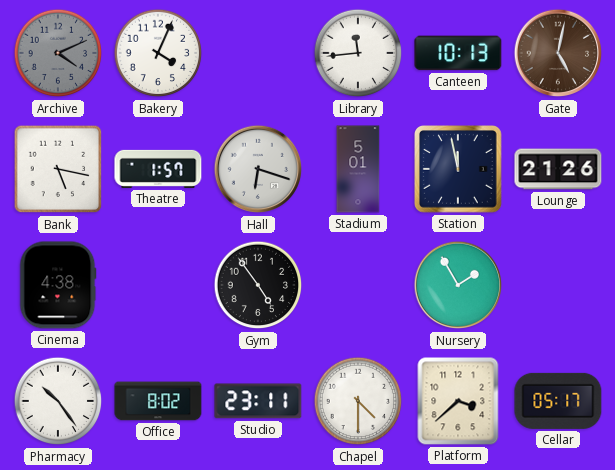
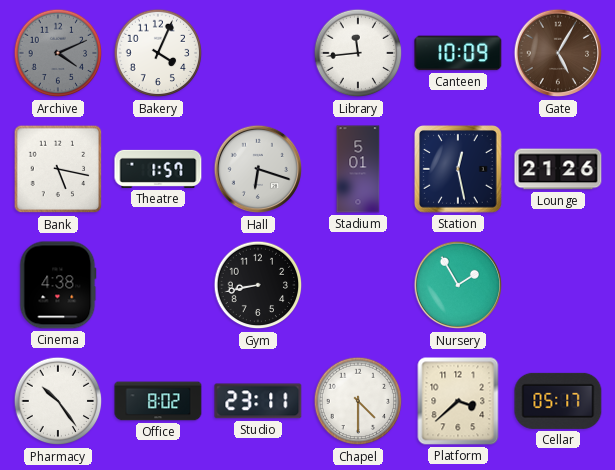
Canteen: 10:13 -> 10:09 (458, 53)
Gate: 5:02 -> 5:05 (558, 53)
Station: 11:58 -> 12:28 (459, 170)
Gym: 4:54 -> 8:43 (258, 285)
